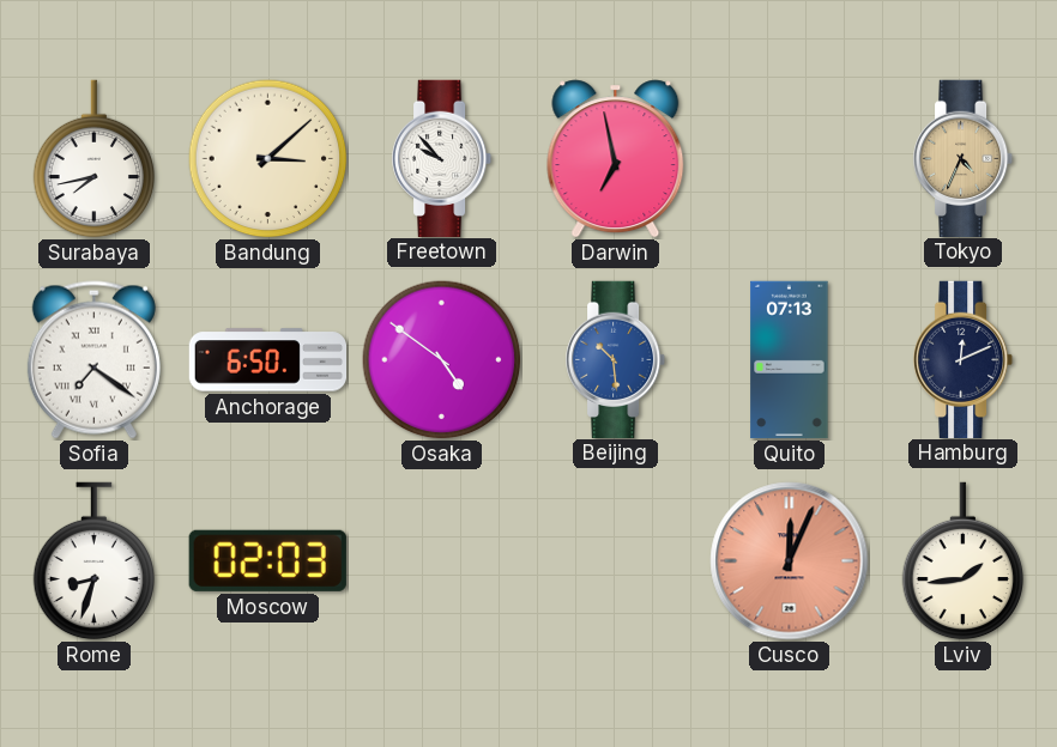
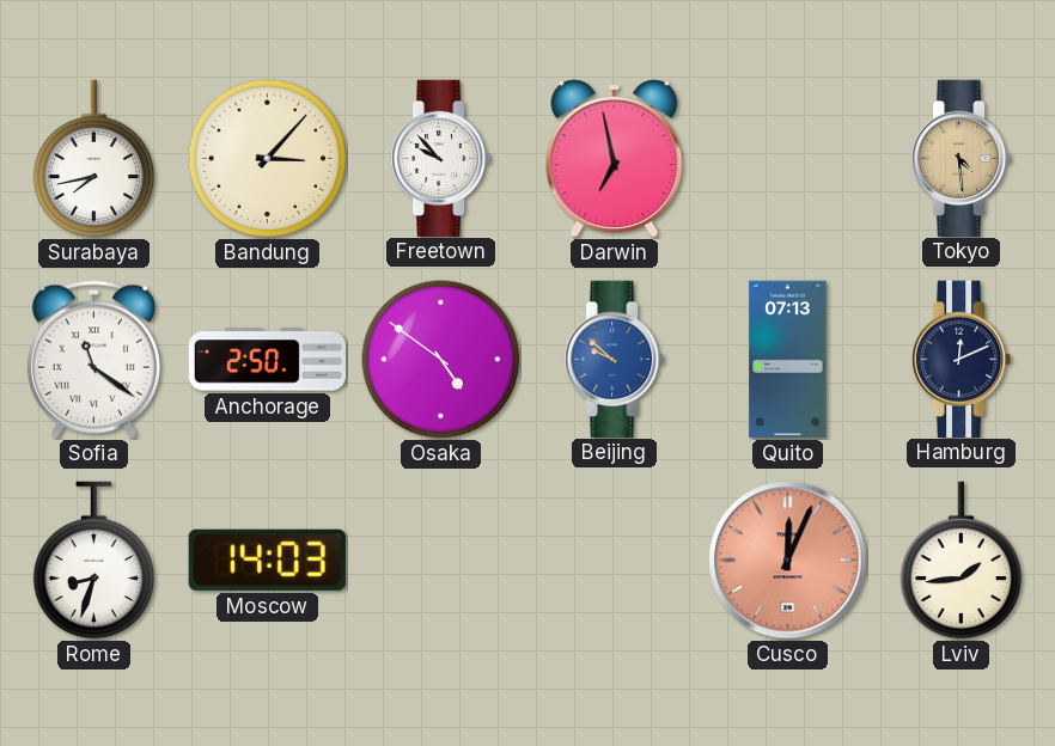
Bandung: 3:08 -> 3:07 (268, 159)
Tokyo: 4:34 -> 4:29 (963, 158)
Sofia: 7:21 -> 11:21 (93, 360)
Anchorage: 6:50 -> 2:50 (267, 360)
Beijing: 10:29 -> 9:52 (616, 359)
Moscow: 02:03 -> 14:03 (267, 559)
